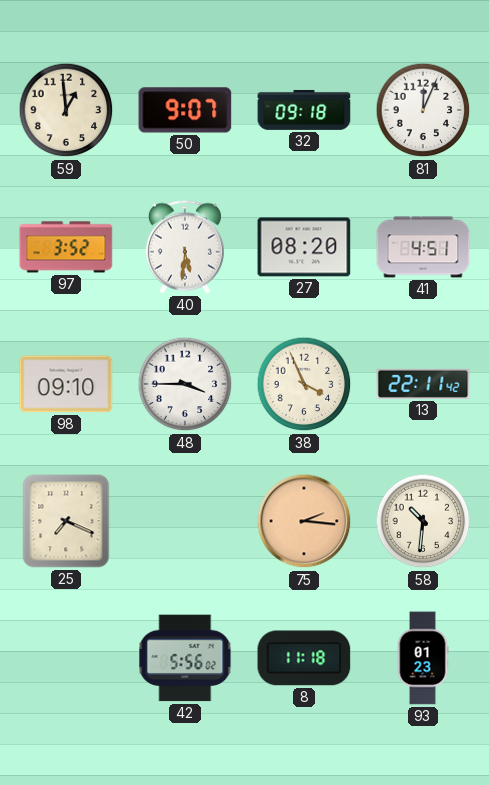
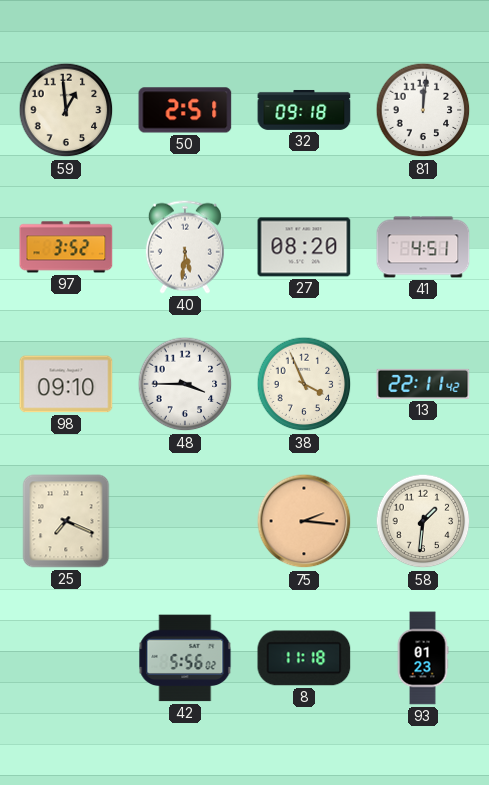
50: 9:07 -> 2:51 (185, 110)
81: 12:04 -> 12:01 (423, 110)
58: 10:31 -> 1:31 (423, 521)
